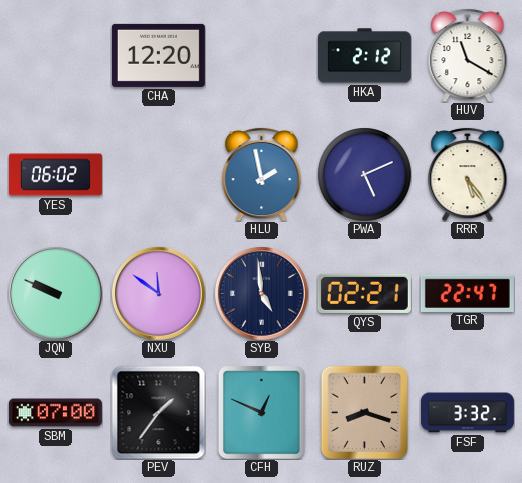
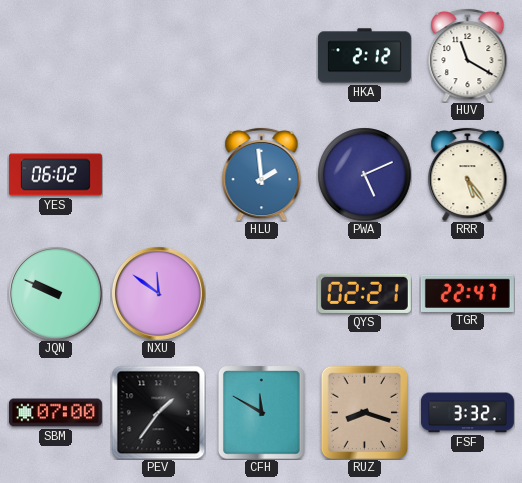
CHA: 12:20 -> none (158, 55)
HLU: 1:58 -> 1:59 (262, 174)
SYB: 4:59 -> none (261, 293)
CFH: 12:49 -> 11:50 (262, 412)
